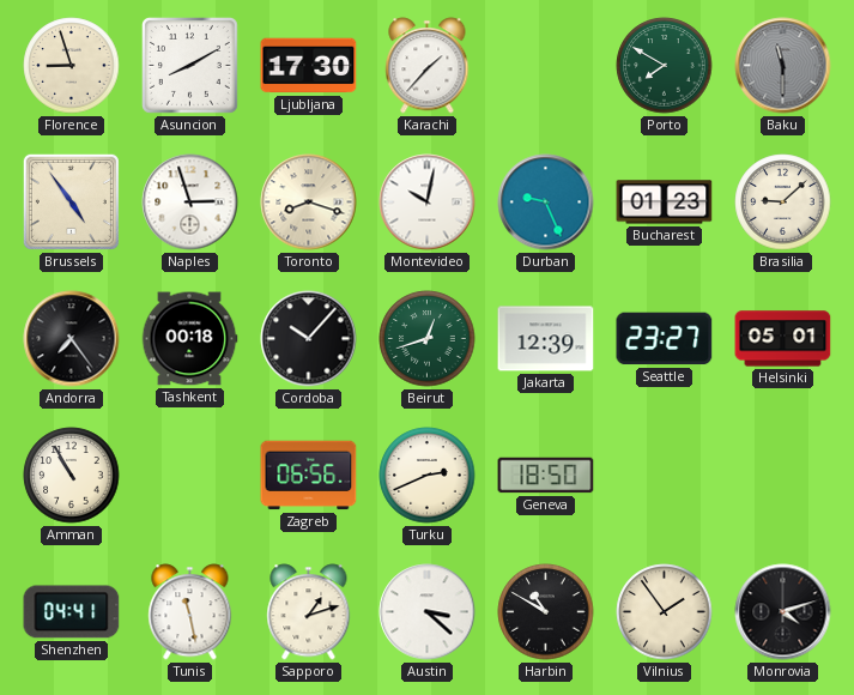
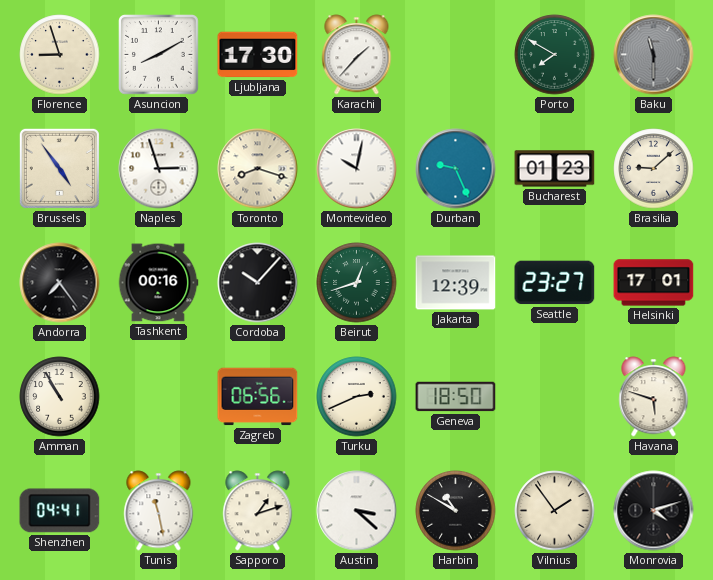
Tashkent: 00:18 -> 00:16 (158, 283)
Helsinki: 05:01 -> 17:01 (654, 283)
Havana: none -> 5:48 (654, 397)
